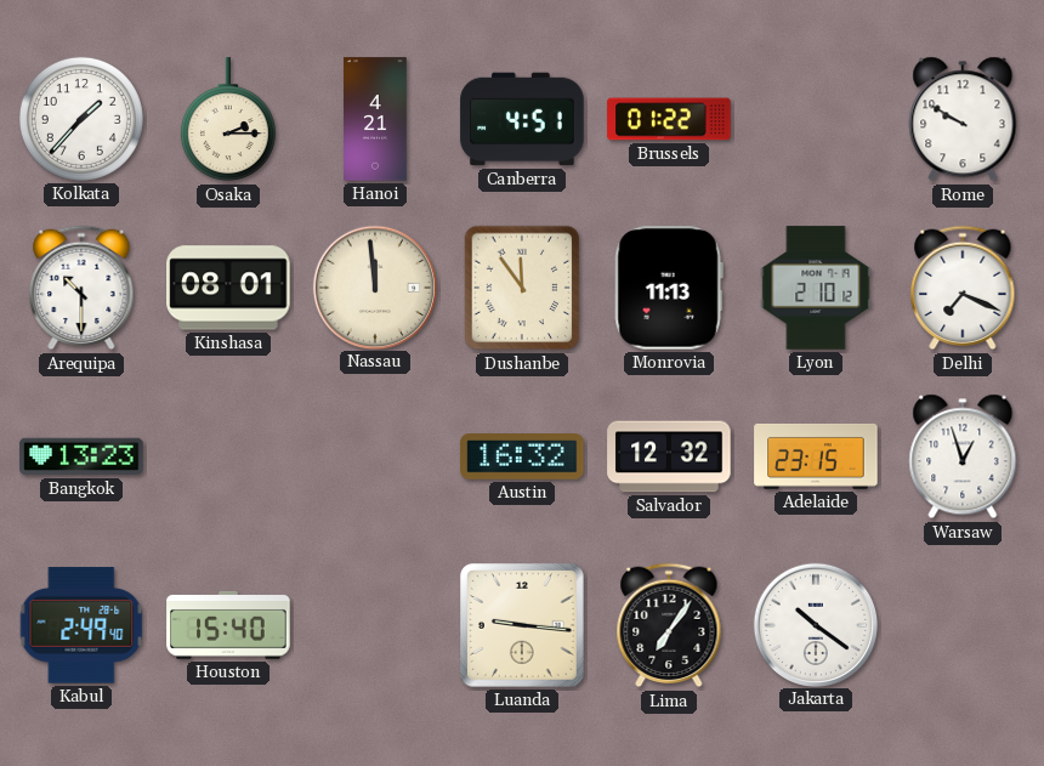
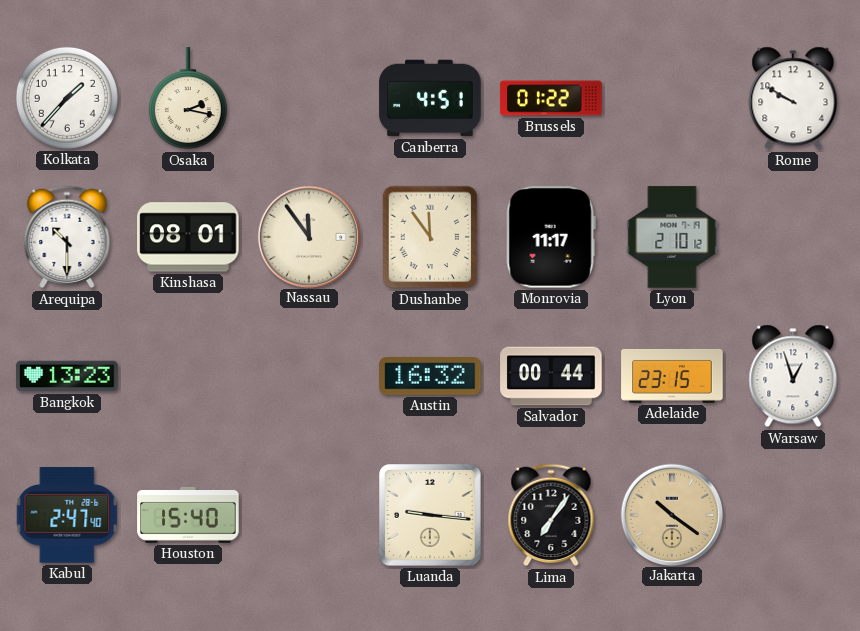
Osaka: 2:15 -> 2:17 (188, 99)
Hanoi: 4:21 -> none (375, 119)
Nassau: 11:59 -> 11:54 (308, 236)
Monrovia: 11:13 -> 11:17 (551, 237)
Delhi: 7:19 -> none (963, 288)
Salvador: 12:32 -> 00:44 (551, 376)
Kabul: 2:49 -> 2:47 (67, 515)
Jakarta dial: white -> champagne (671, 514)
